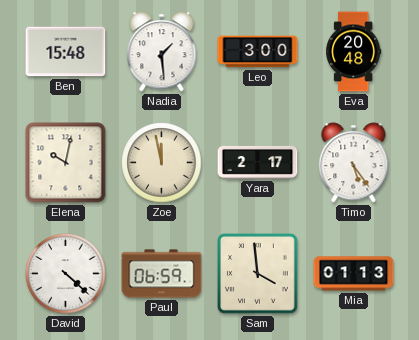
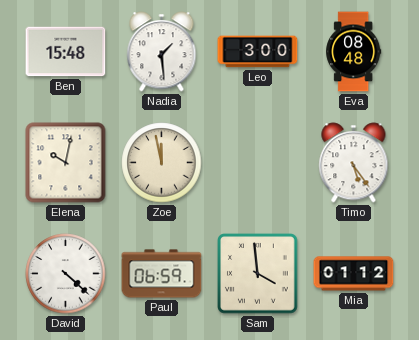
Eva: 20:48 -> 08:48 (354, 52)
Yara: 2:17 -> none (258, 162)
Mia: 01:13 -> 01:12 (354, 274)
